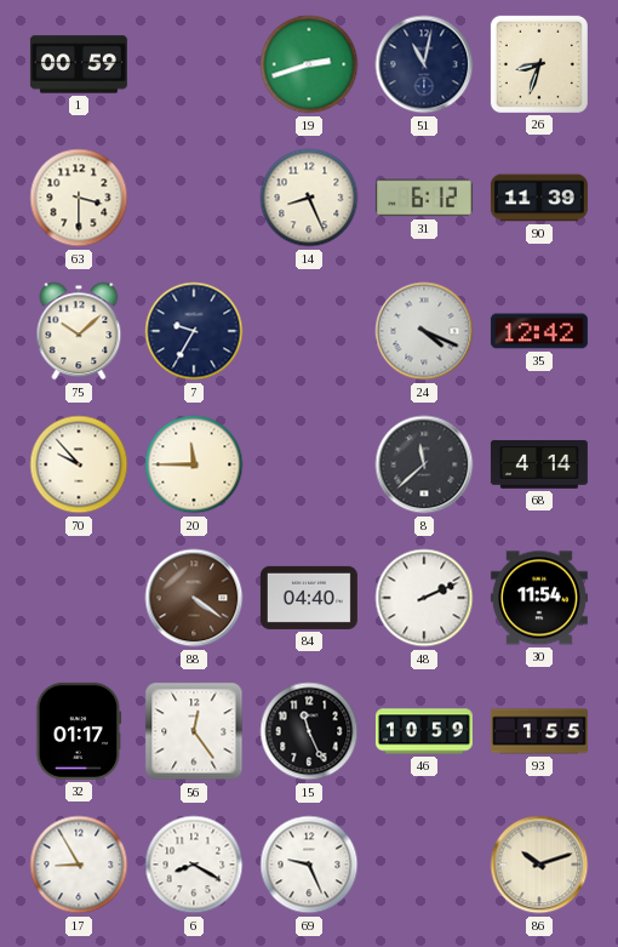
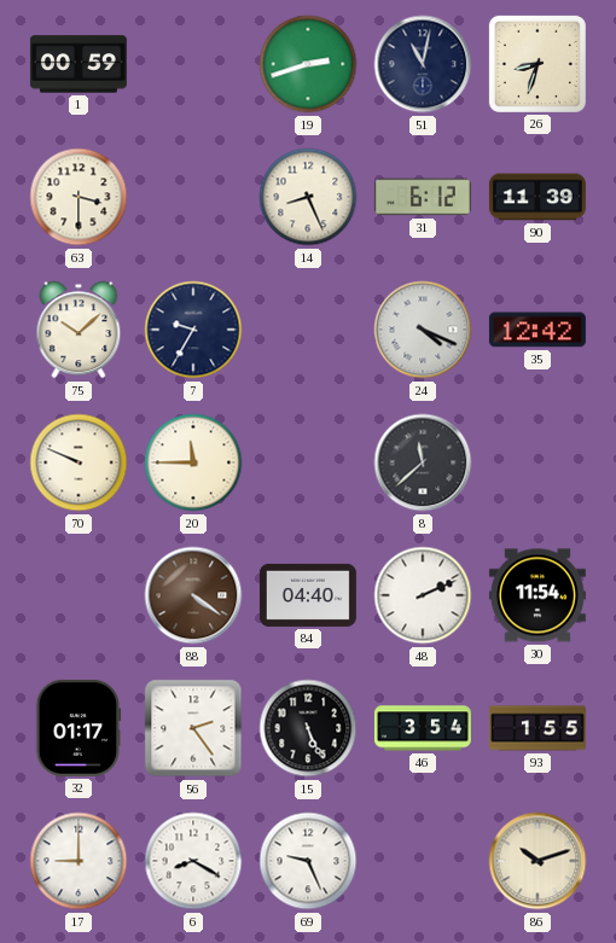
70: 9:53 -> 9:49 (79, 462)
68: 4:14 -> none (539, 464)
56: 12:24 -> 2:24 (193, 728)
15: 11:26 -> 5:26 (308, 728)
46: 10:59 -> 3:54 (423, 728)
17: 8:55 -> 9:00 (79, 861)
